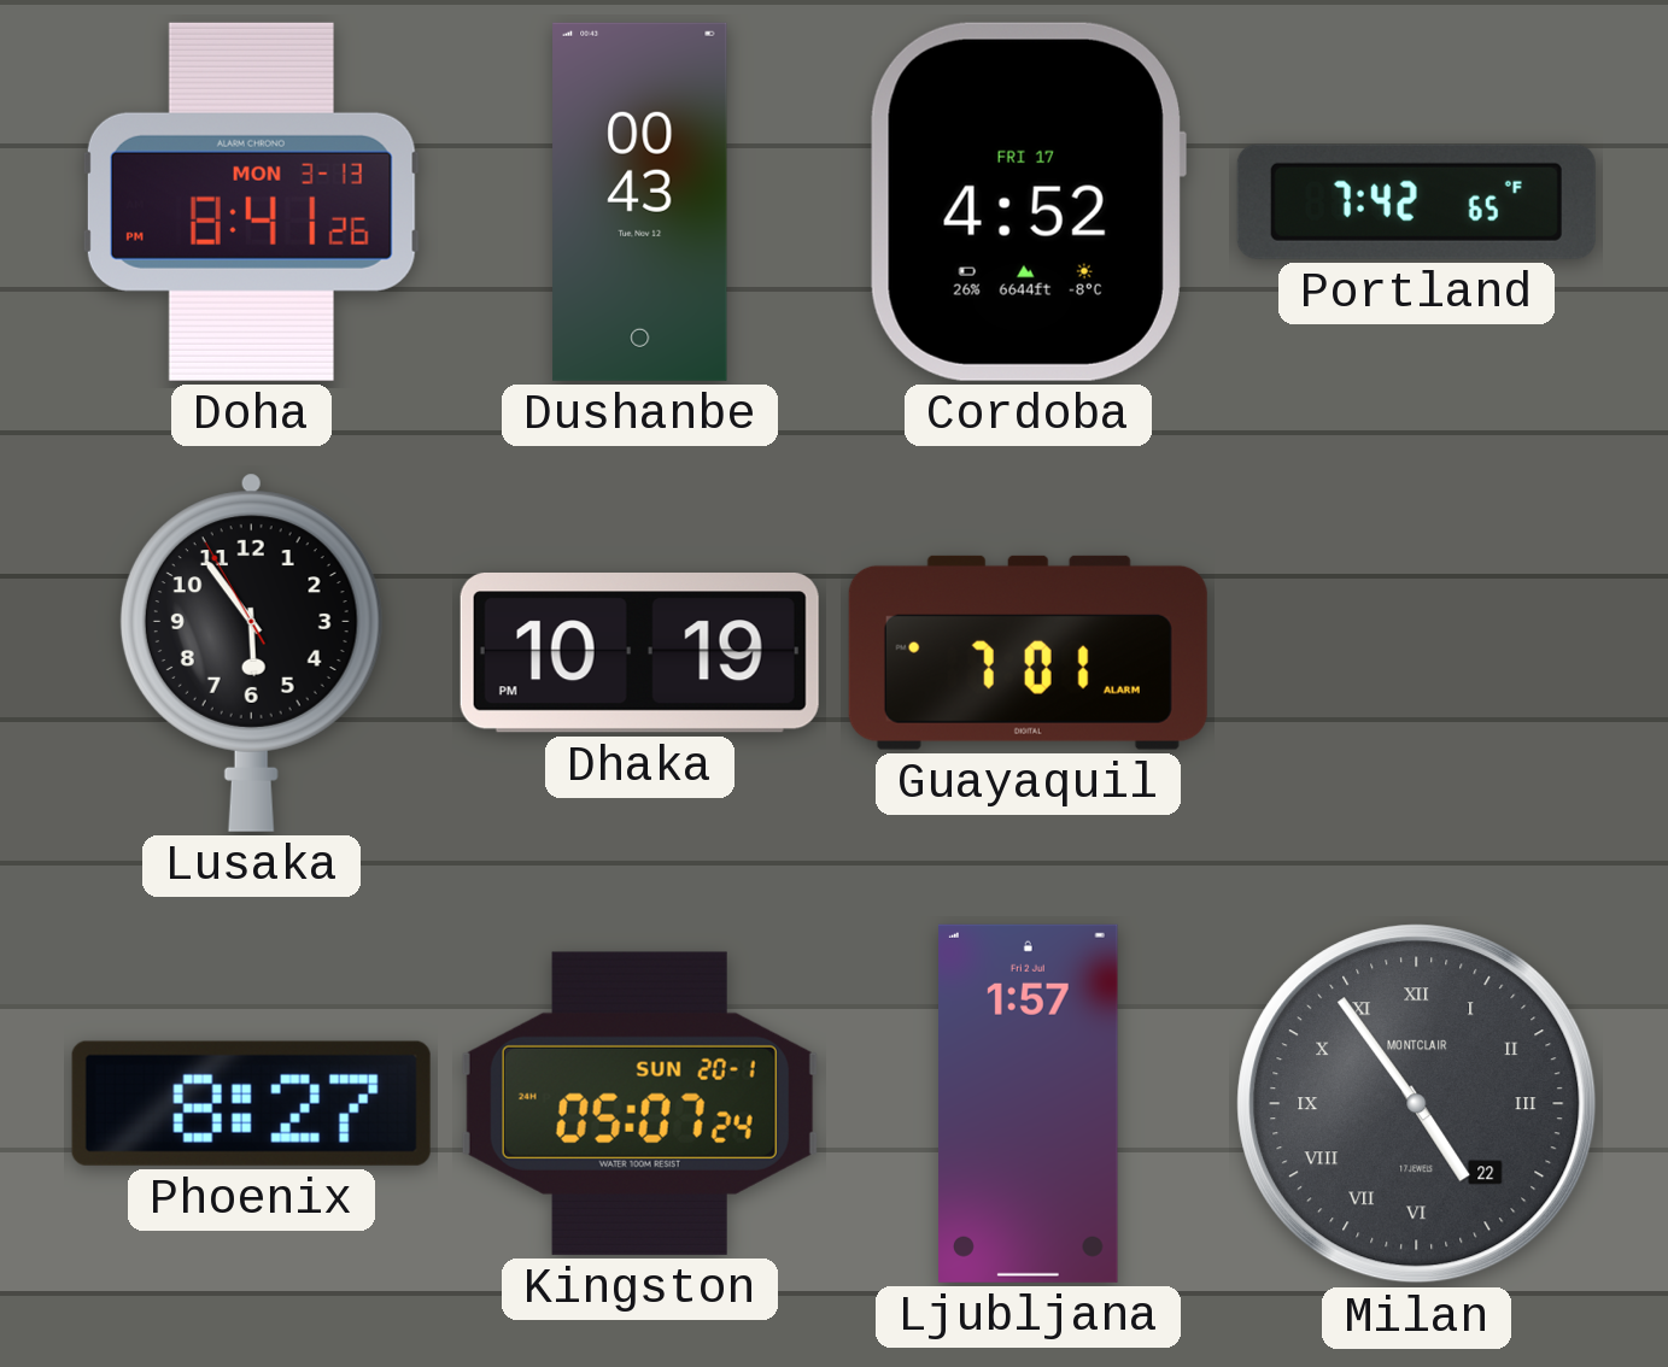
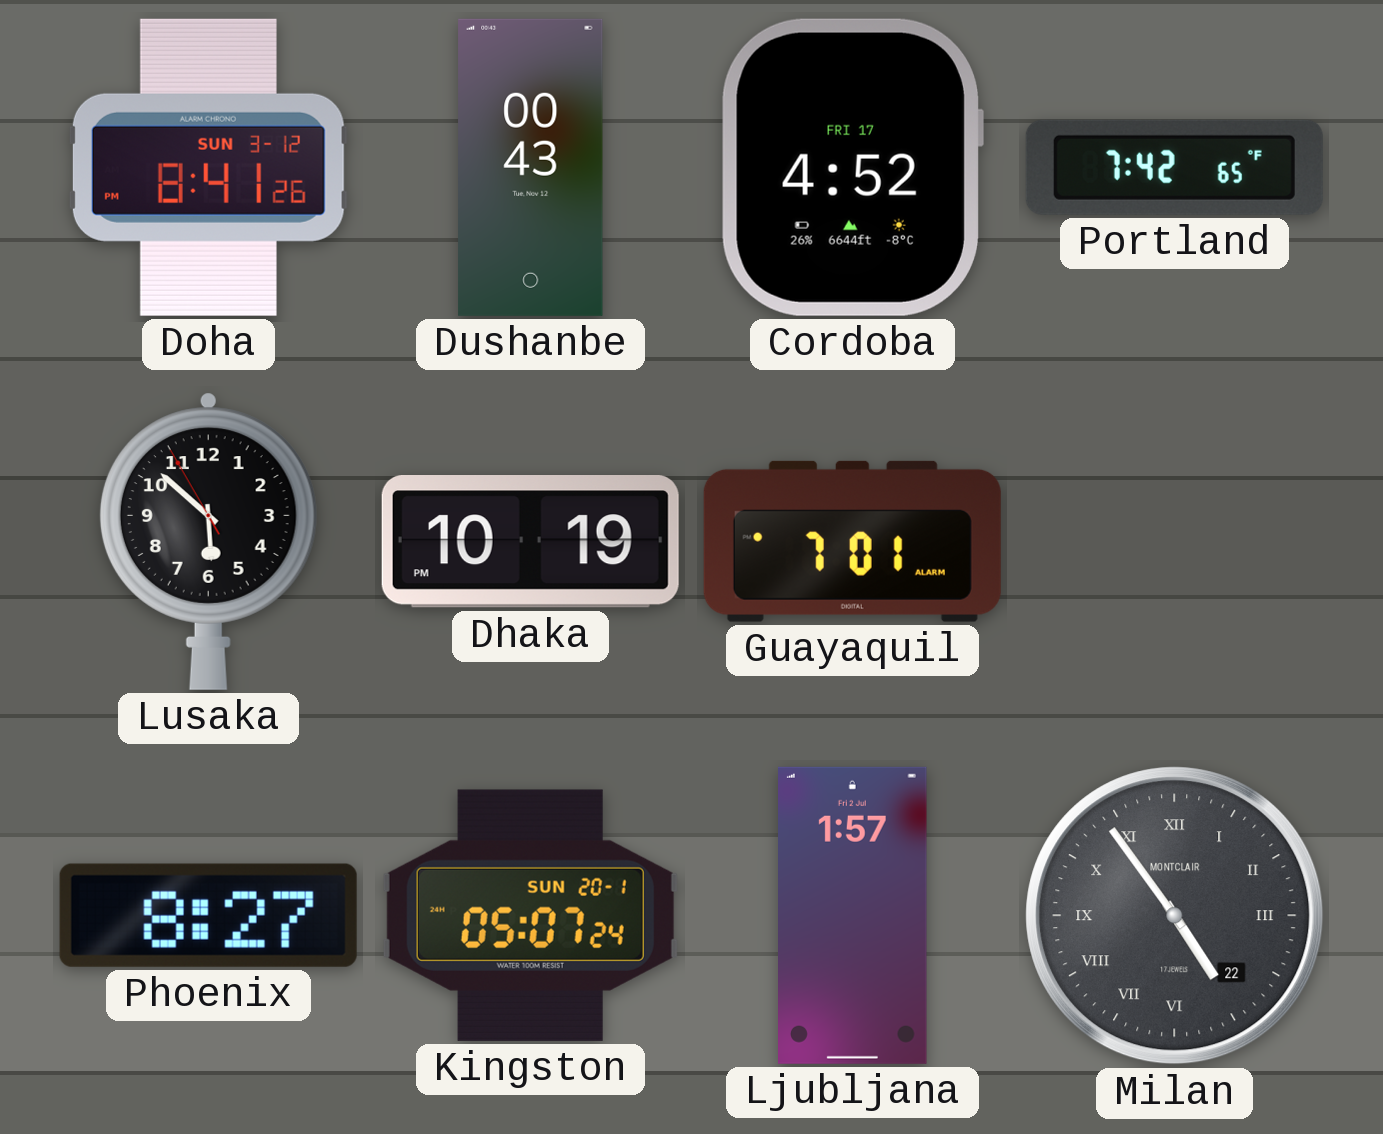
Doha date: MON 3-13 -> SUN 3-12 (208, 167)
Lusaka: 5:53 -> 5:51 (208, 541)
